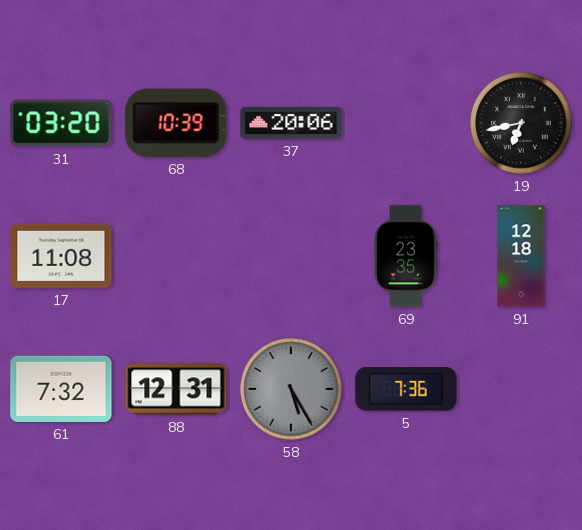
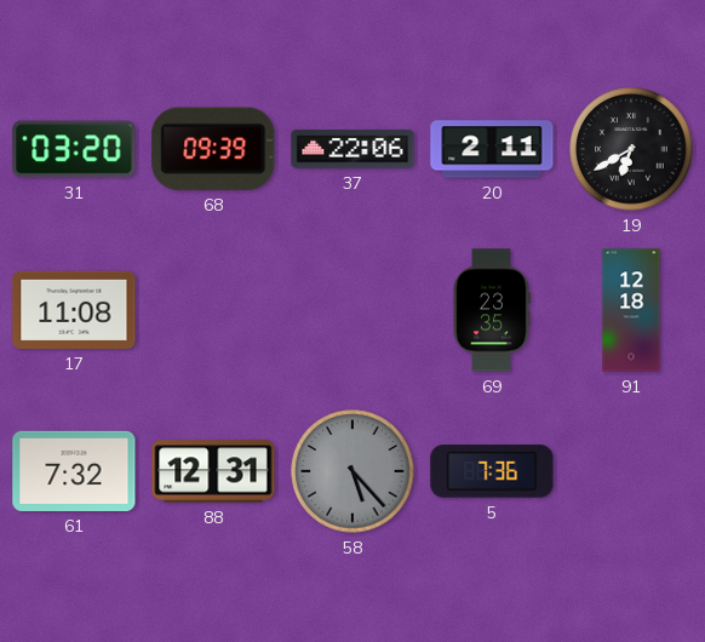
68: 10:39 -> 09:39 (213, 149)
37: 20:06 -> 22:06 (352, 149)
20: none -> 2:11 (492, 149)
19: 6:43 -> 6:40 (631, 149)
58: 5:25 -> 5:23 (352, 471)
